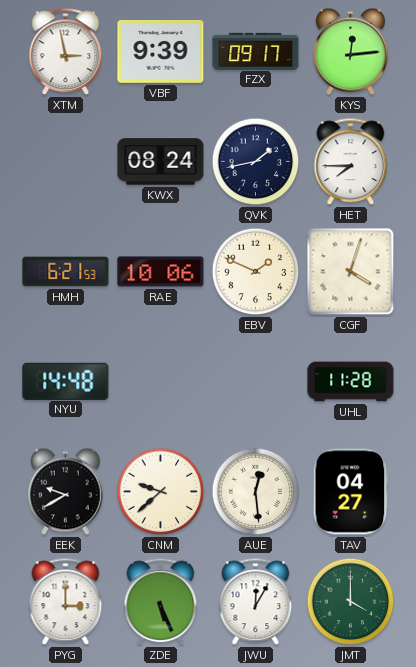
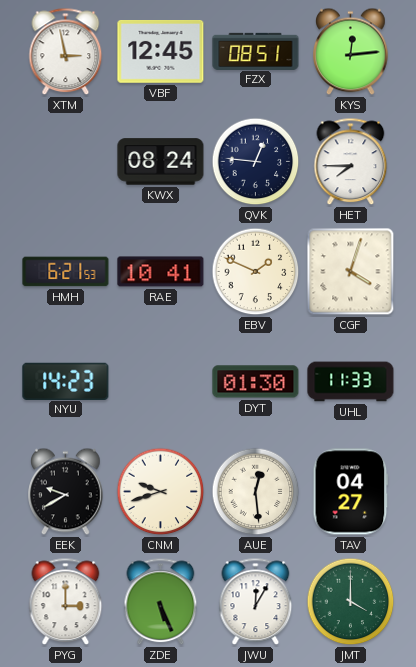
VBF: 9:39 -> 12:45 (161, 52)
FZX: 09:17 -> 08:51 (256, 51)
QVK: 1:43 -> 12:46 (256, 162)
RAE: 10:06 -> 10:41 (161, 272)
NYU: 14:48 -> 14:23 (66, 381)
DYT: none -> 01:30 (256, 382)
UHL: 11:28 -> 11:33 (351, 382)
CNM: 9:38 -> 9:42 (161, 492)
